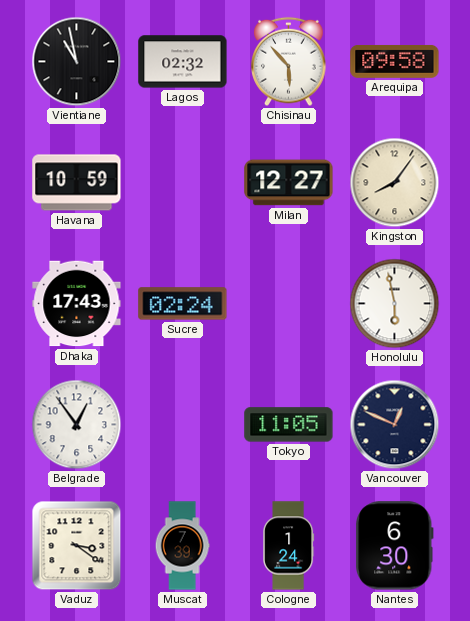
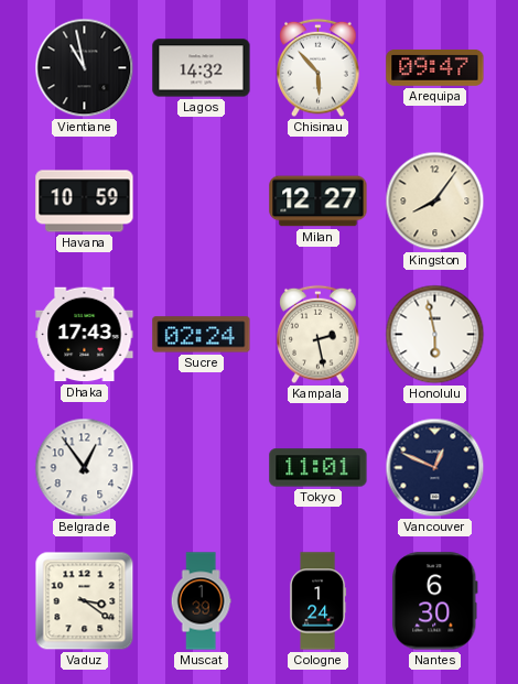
Lagos: 02:32 -> 14:32 (202, 68)
Arequipa: 09:58 -> 09:47 (435, 67)
Kampala: none -> 2:28 (319, 335)
Tokyo: 11:05 -> 11:01 (319, 468)
Muscat: 7:39 -> 1:39 (201, 601)
